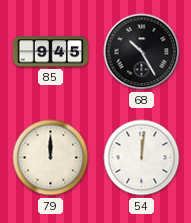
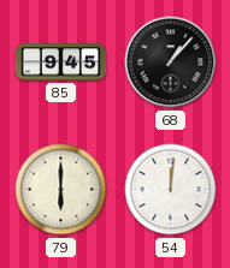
68: 10:25 -> 1:07 (171, 62)
79: 12:00 -> 6:00 (61, 190)
